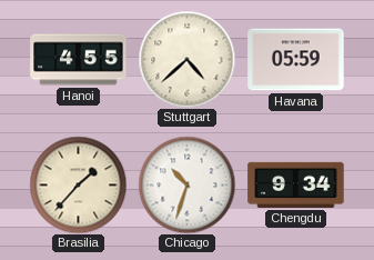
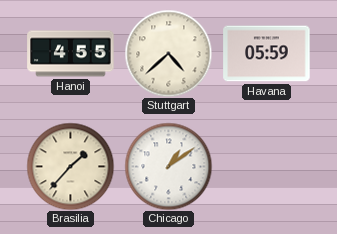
Chicago: 10:33 -> 1:09 (168, 166)
Chengdu: 9:34 -> none (296, 184)
